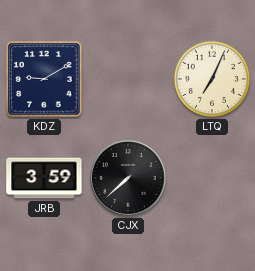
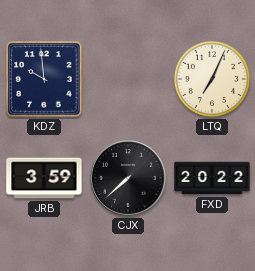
KDZ: 9:10 -> 9:59 (44, 79)
FXD: none -> 20:22 (212, 178)
